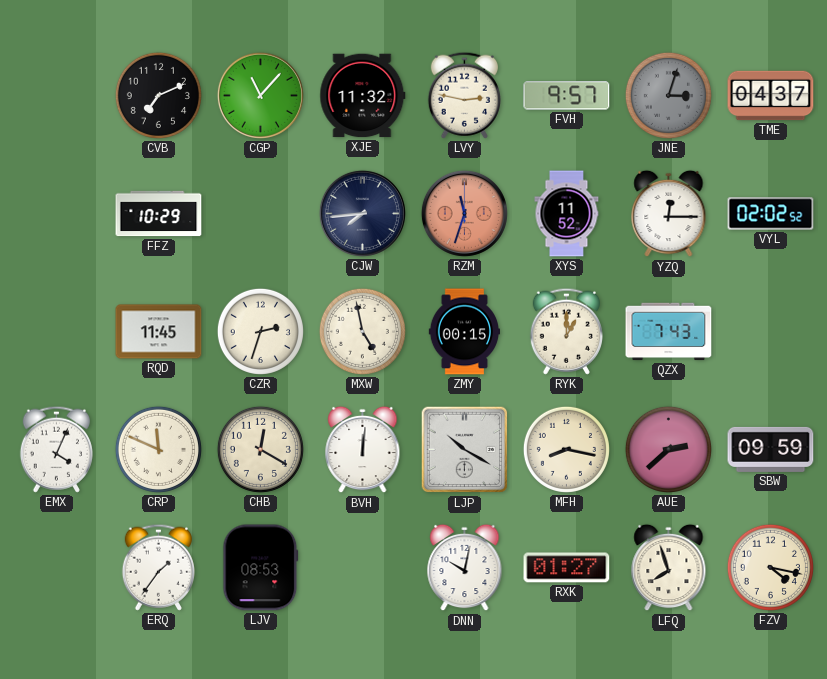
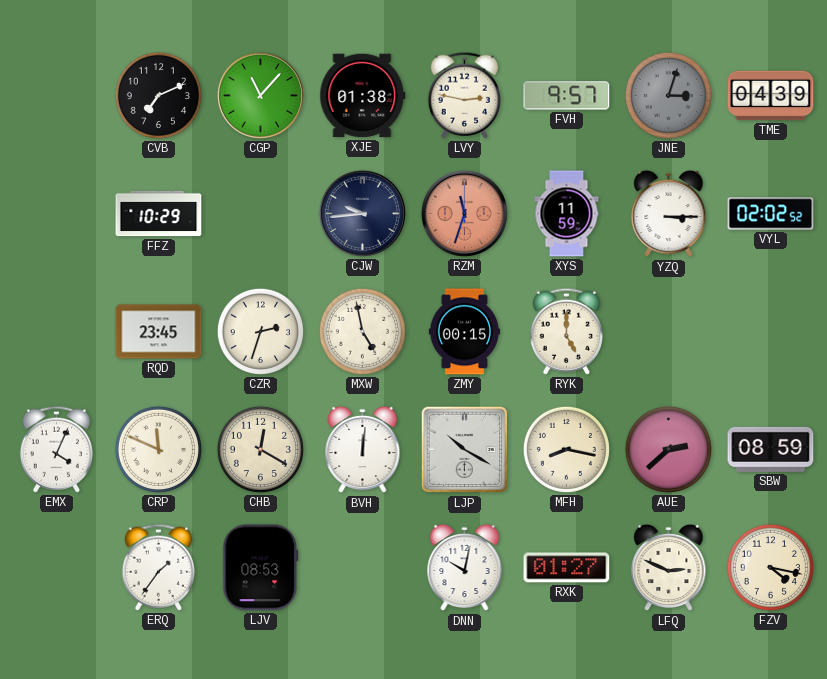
XJE: 11:32 -> 01:38 (363, 96)
TME: 04:37 -> 04:39 (771, 96)
CJW: 7:44 -> 9:44 (362, 213)
XYS: 11:52 -> 11:59 (567, 214)
YZQ: 12:15 -> 3:15 (669, 214)
RQD: 11:45 -> 23:45 (159, 332)
RYK: 1:00 -> 5:00 (566, 331)
QZX: 7:43 -> none (669, 332)
SBW: 09:59 -> 08:59 (771, 449)
LFQ: 7:57 -> 2:49 (669, 568)
